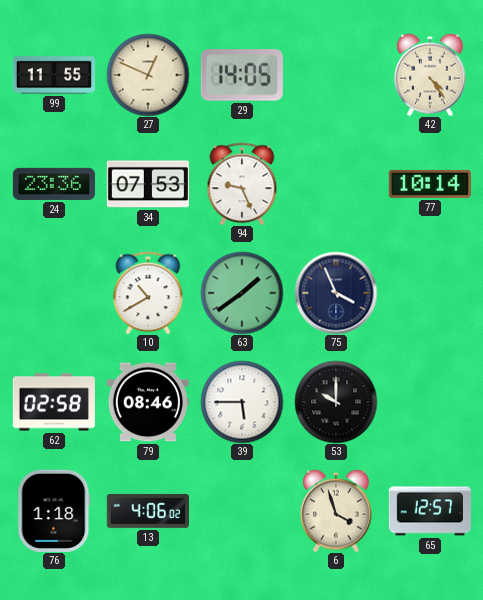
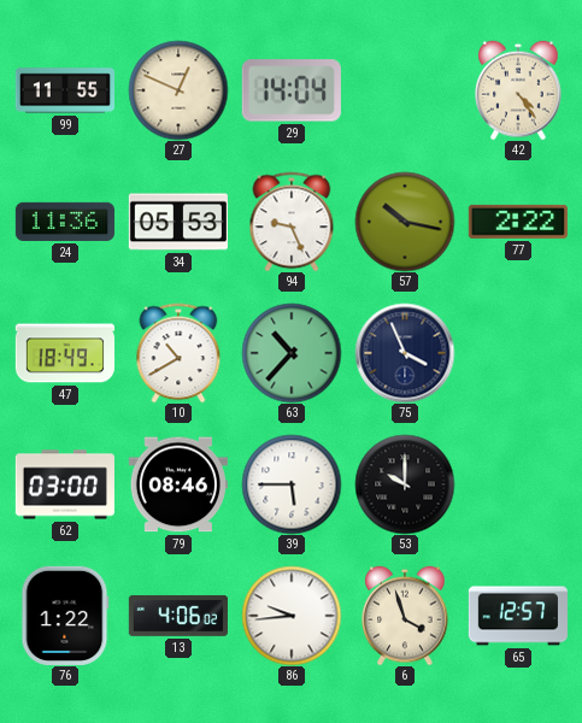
29: 14:05 -> 14:04 (292, 90)
24: 23:36 -> 11:36 (65, 222)
34: 07:53 -> 05:53 (178, 222)
57: none -> 10:17 (405, 222)
77: 10:14 -> 2:22 (518, 222)
47: none -> 18:49 (64, 353)
63: 1:39 -> 10:37 (292, 353)
62: 02:58 -> 03:00 (65, 484)
76: 1:18 -> 1:22 (65, 616)
86: none -> 9:44 (292, 616)
